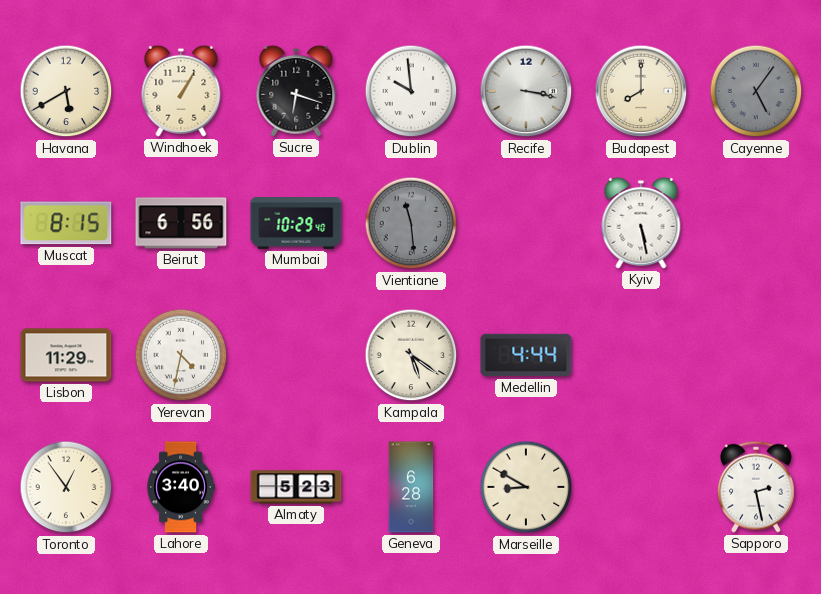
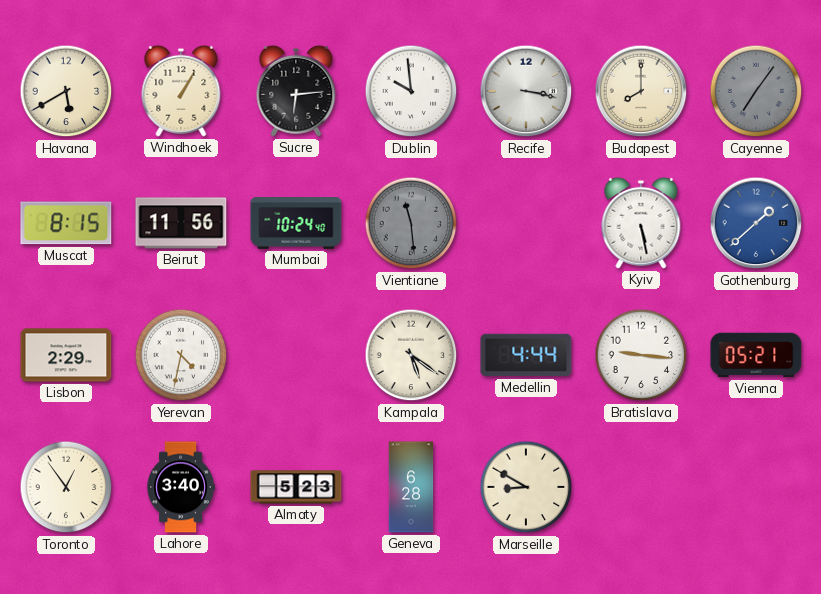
Sucre: 6:18 -> 6:14 (296, 91)
Cayenne: 5:06 -> 7:06 (756, 91)
Beirut: 6:56 -> 11:56 (181, 223)
Mumbai: 10:29 -> 10:24 (296, 224)
Gothenburg: none -> 1:38 (756, 223)
Lisbon: 11:29 -> 2:29 (66, 355)
Bratislava: none -> 9:16 (641, 355)
Vienna: none -> 05:21 (756, 355)
Sapporo: 2:28 -> none (757, 487)
